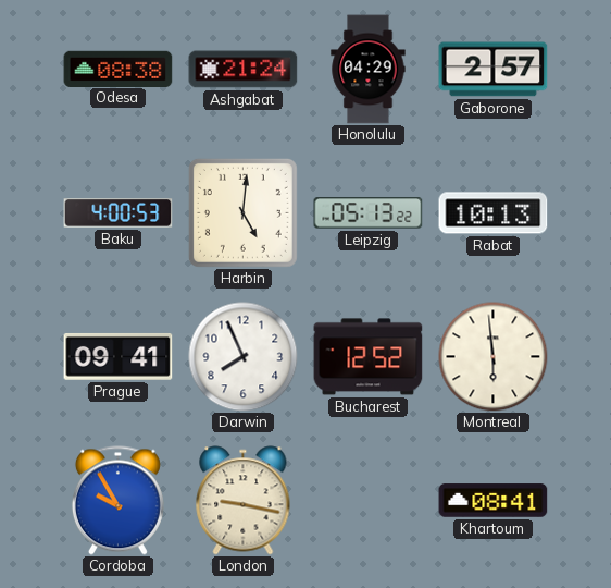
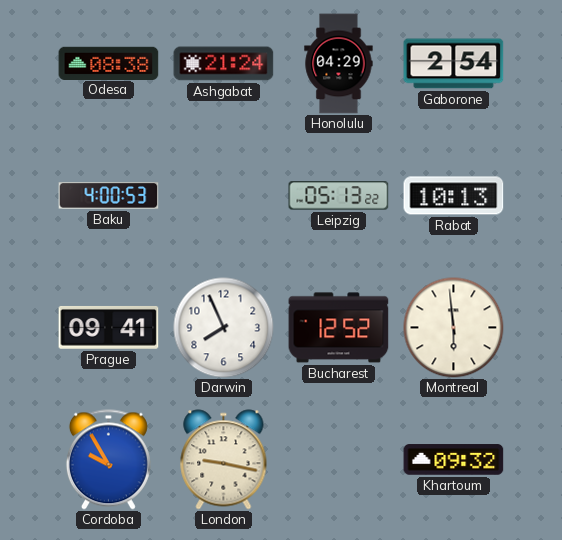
Gaborone: 2:57 -> 2:54 (454, 64)
Harbin: 5:01 -> none (242, 212)
Khartoum: 08:41 -> 09:32 (454, 460)
